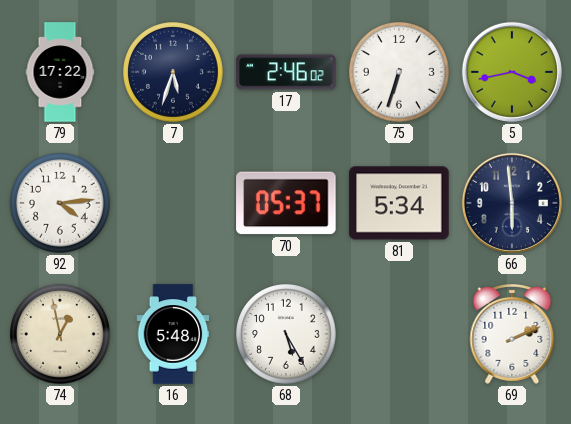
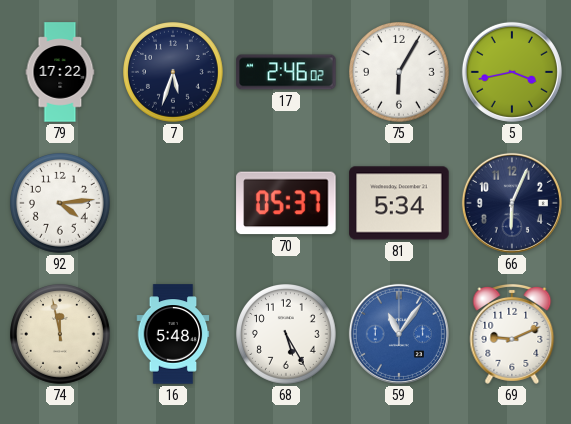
75: 6:33 -> 6:05 (400, 73)
66: 5:59 -> 6:04 (512, 203)
74: 12:58 -> 11:58 (61, 335)
59: none -> 11:06 (399, 334)
69: 2:11 -> 9:11 (512, 334)
